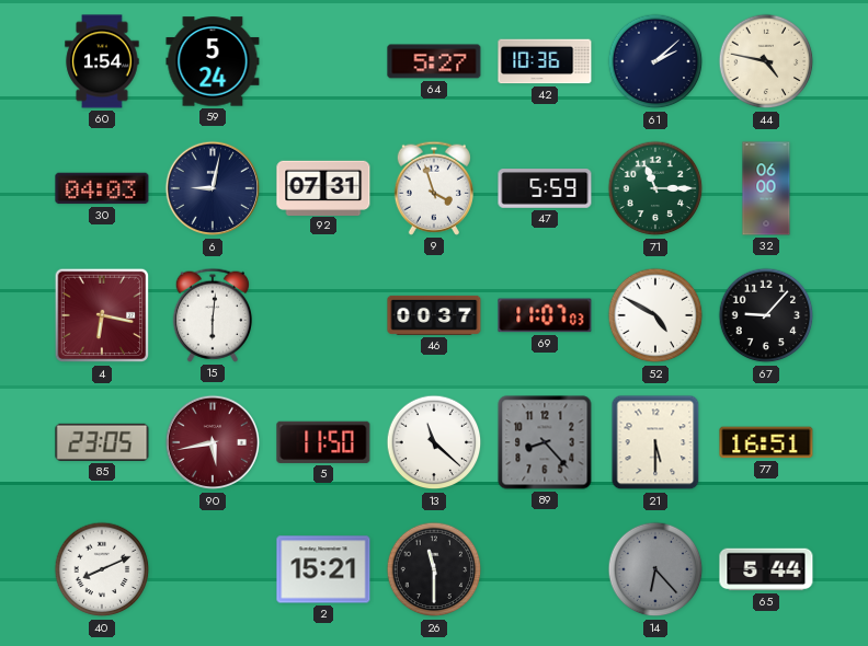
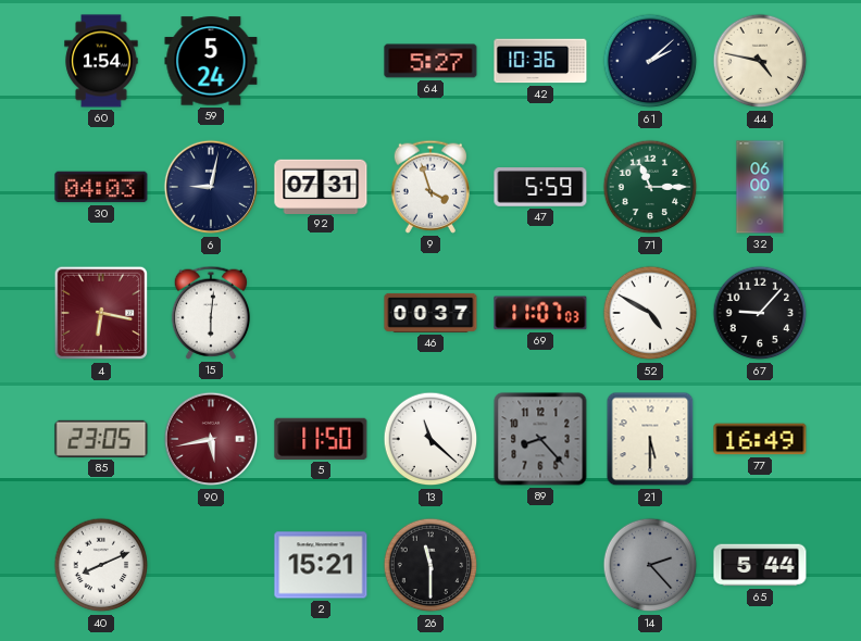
77: 16:51 -> 16:49 (760, 439)
14: 6:23 -> 2:23 (650, 565)
